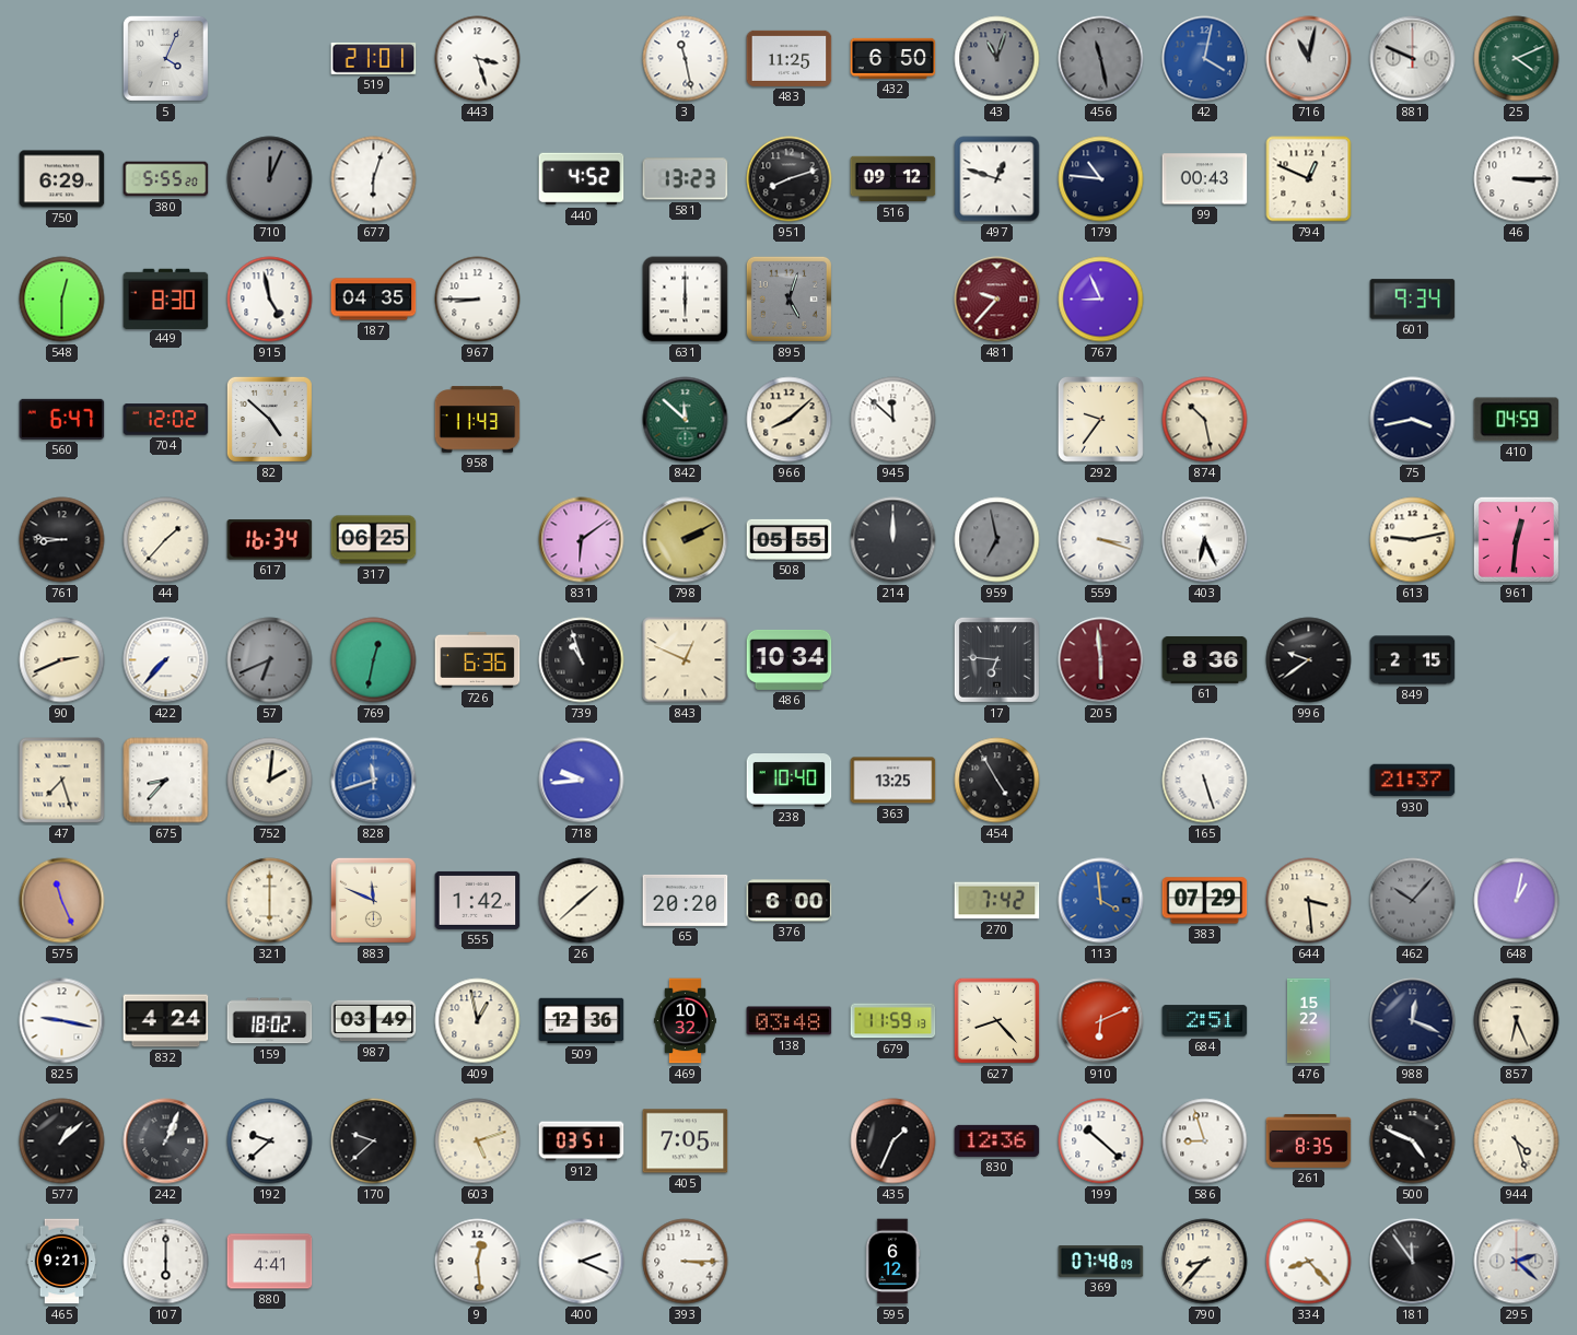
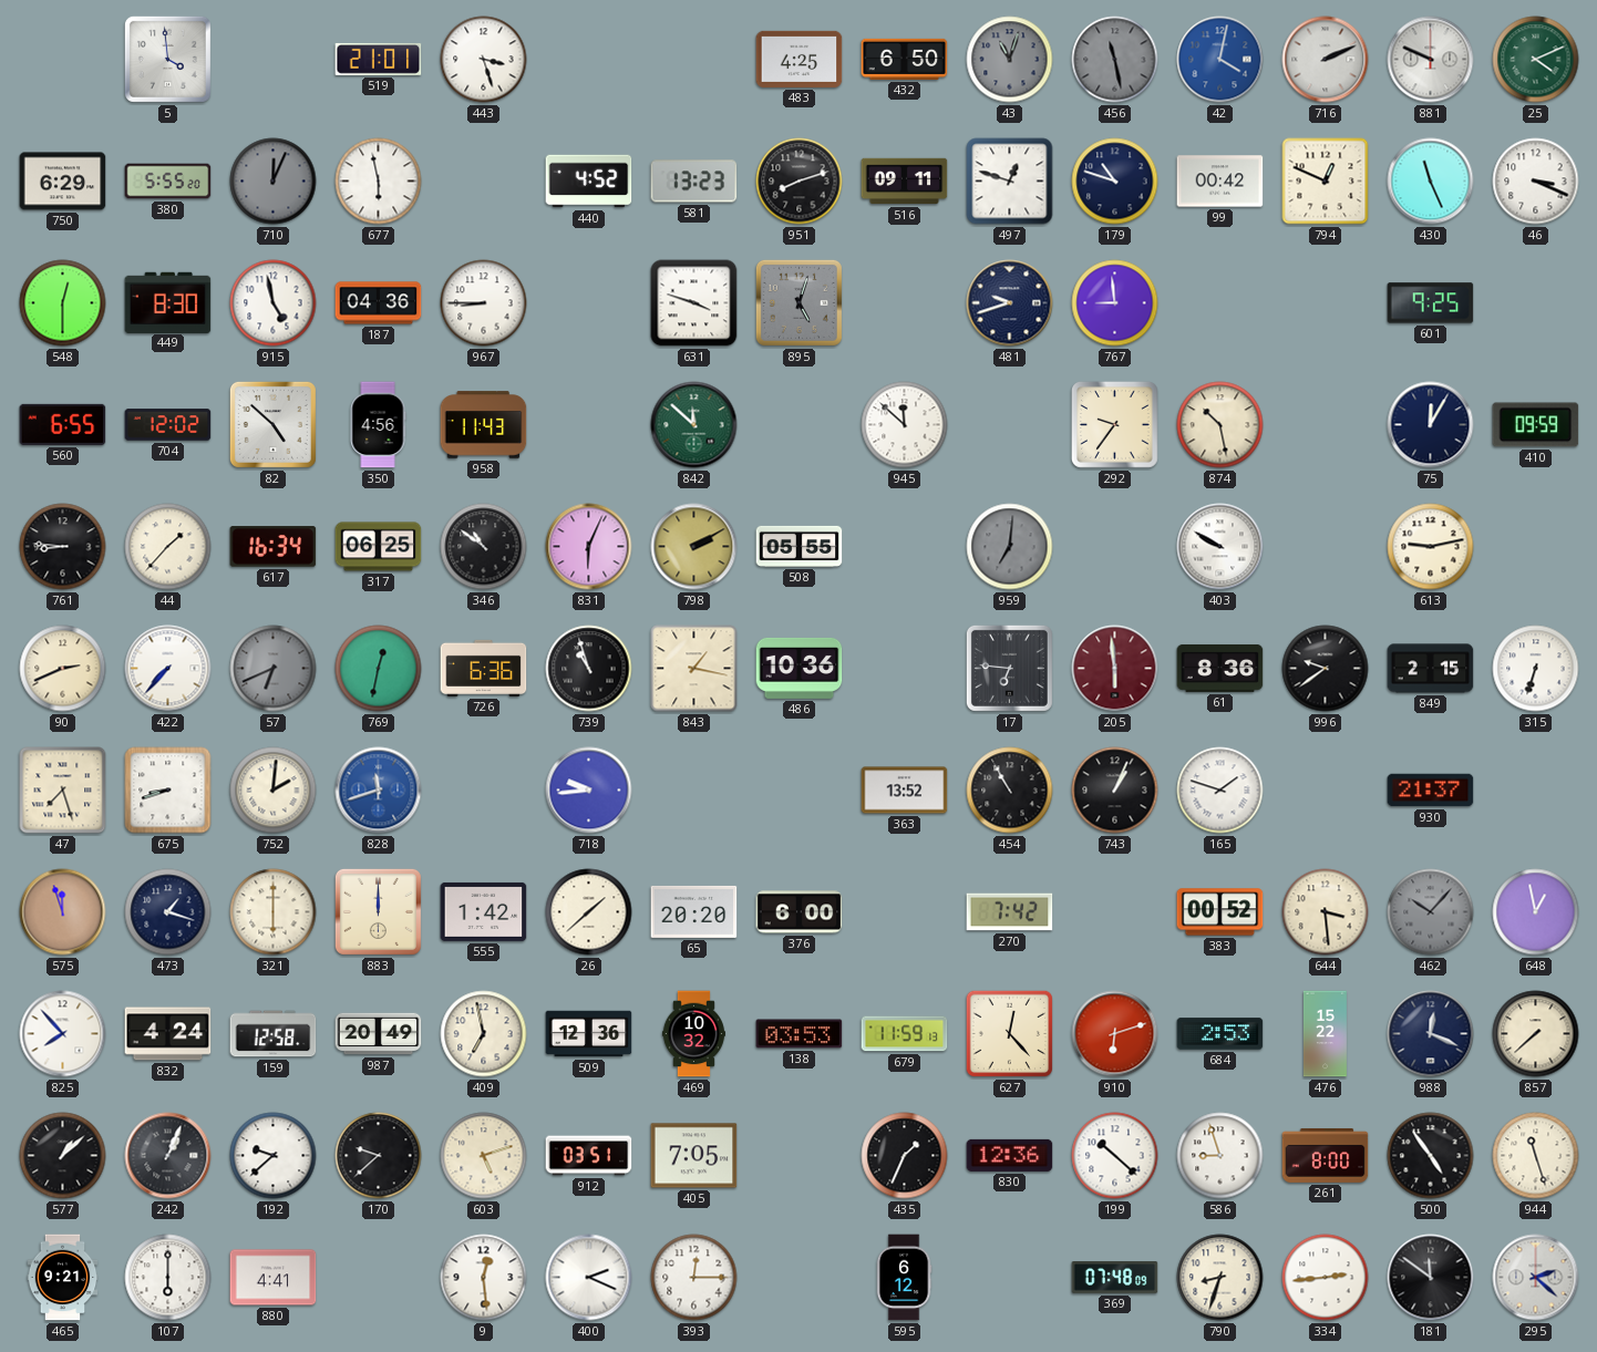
5: 4:04 -> 3:59 (167, 59)
3: 11:28 -> none (686, 59)
483: 11:25 -> 4:25 (800, 59)
716: 11:02 -> 2:11 (1326, 60)
677: 6:03 -> 5:58 (379, 182)
516: 09:12 -> 09:11 (905, 182)
179: 10:46 -> 10:48 (1115, 182)
99: 00:43 -> 00:42 (1220, 182)
430: none -> 11:26 (1431, 182)
46: 3:15 -> 3:19 (1536, 182)
187: 04:35 -> 04:36 (379, 303)
631: 6:00 -> 3:48 (694, 303)
481: 9:37 -> 9:42 (1010, 303)
481 dial: burgundy -> navy (1010, 303)
767: 8:56 -> 8:59 (1115, 303)
601: 9:34 -> 9:25 (1431, 303)
560: 6:47 -> 6:55 (63, 424)
350: none -> 4:56 (378, 425)
966: 8:08 -> none (790, 420)
75: 3:43 -> 12:05 (1431, 425)
410: 04:59 -> 09:59 (1536, 425)
346: none -> 10:51 (484, 547)
831: 6:09 -> 6:04 (589, 547)
214: 12:00 -> none (893, 540)
959: 6:58 -> 7:01 (1010, 547)
559: 3:18 -> none (1101, 540)
403: 6:26 -> 9:50 (1220, 547)
961: 12:31 -> none (1516, 539)
843: 12:49 -> 1:17 (694, 669)
486: 10:34 -> 10:36 (800, 668)
315: none -> 6:33 (1536, 669)
675: 8:37 -> 8:42 (168, 791)
238: 10:40 -> none (790, 781)
363: 13:25 -> 13:52 (905, 791)
454: 4:55 -> 10:55 (1010, 791)
743: none -> 1:04 (1115, 791)
165: 5:27 -> 1:48 (1220, 791)
575: 11:26 -> 11:57 (63, 912)
473: none -> 1:18 (168, 912)
883: 11:49 -> 12:00 (378, 911)
113: 3:59 -> none (1101, 901)
383: 07:29 -> 00:52 (1220, 912)
648: 1:02 -> 12:58 (1536, 912)
825: 9:17 -> 7:53 (63, 1034)
159: 18:02 -> 12:58 (274, 1034)
987: 03:49 -> 20:49 (379, 1034)
409: 12:58 -> 6:58 (484, 1034)
138: 03:48 -> 03:53 (800, 1034)
627: 8:23 -> 12:23 (1010, 1034)
910: 6:11 -> 6:12 (1115, 1034)
684: 2:51 -> 2:53 (1220, 1034)
857: 6:26 -> 7:38 (1536, 1034)
261: 8:35 -> 8:00 (1326, 1155)
500: 4:49 -> 4:54 (1431, 1156)
944: 4:27 -> 11:27 (1536, 1156)
393: 3:15 -> 12:15 (694, 1278)
790: 8:37 -> 8:33 (1220, 1278)
334: 8:23 -> 2:44 (1326, 1278)
181: 11:54 -> 11:51 (1431, 1278)
